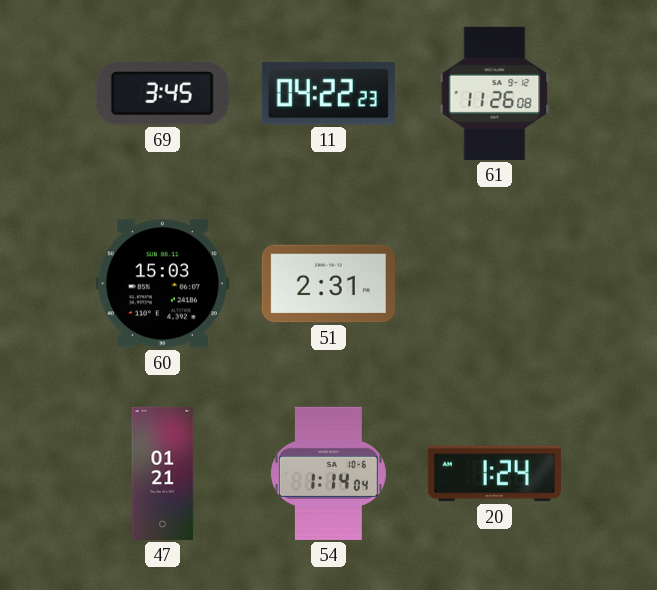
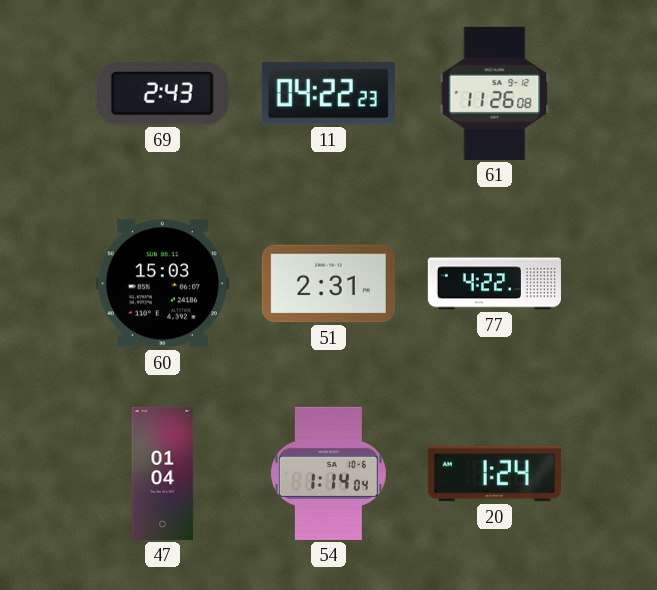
69: 3:45 -> 2:43 (162, 94)
77: none -> 4:22 (494, 284)
47: 01:21 -> 01:04 (163, 473)
